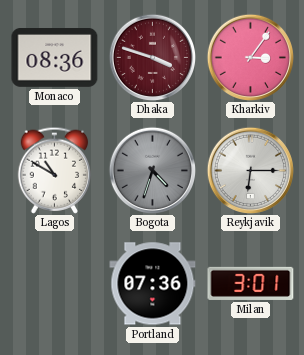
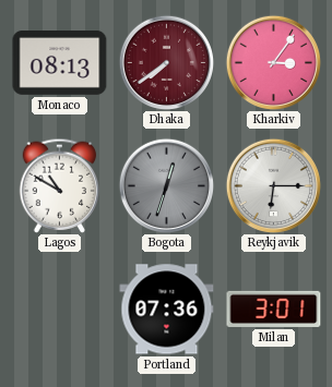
Monaco: 08:36 -> 08:13 (60, 63)
Dhaka: 3:48 -> 7:39 (166, 62)
Bogota: 4:33 -> 12:33 (166, 185)
